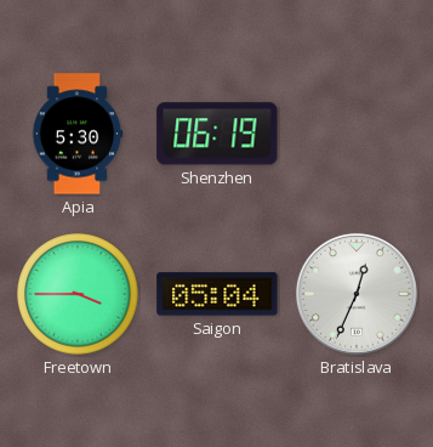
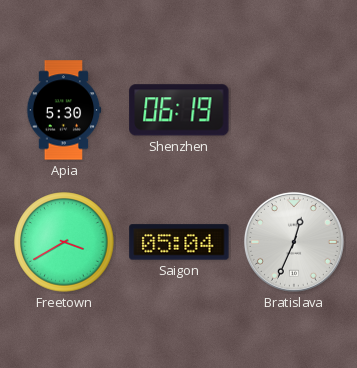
Freetown: 3:45 -> 3:40 (64, 242)
